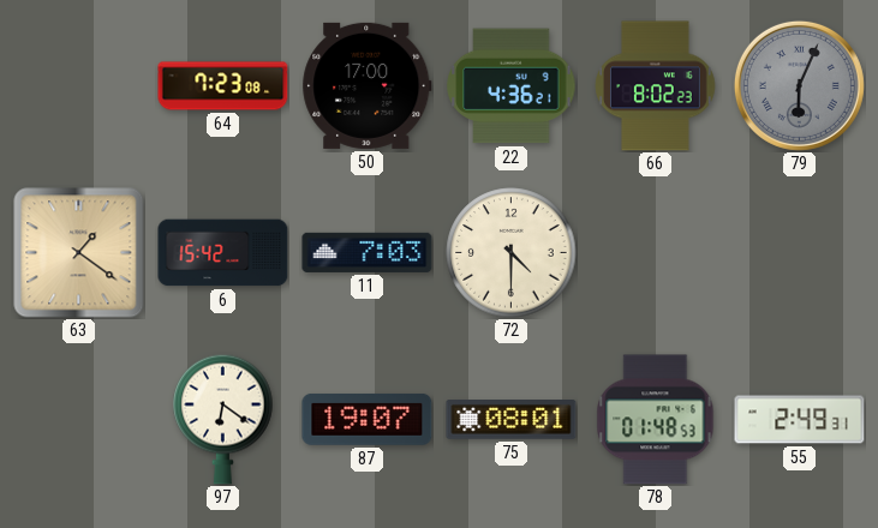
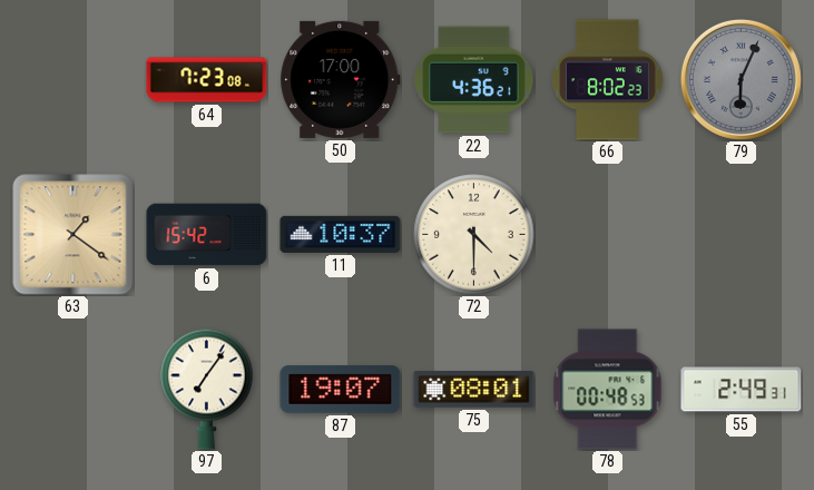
11: 7:03 -> 10:37 (341, 234)
97: 6:21 -> 7:06 (207, 389)
78: 01:48 -> 00:48 (608, 390)
